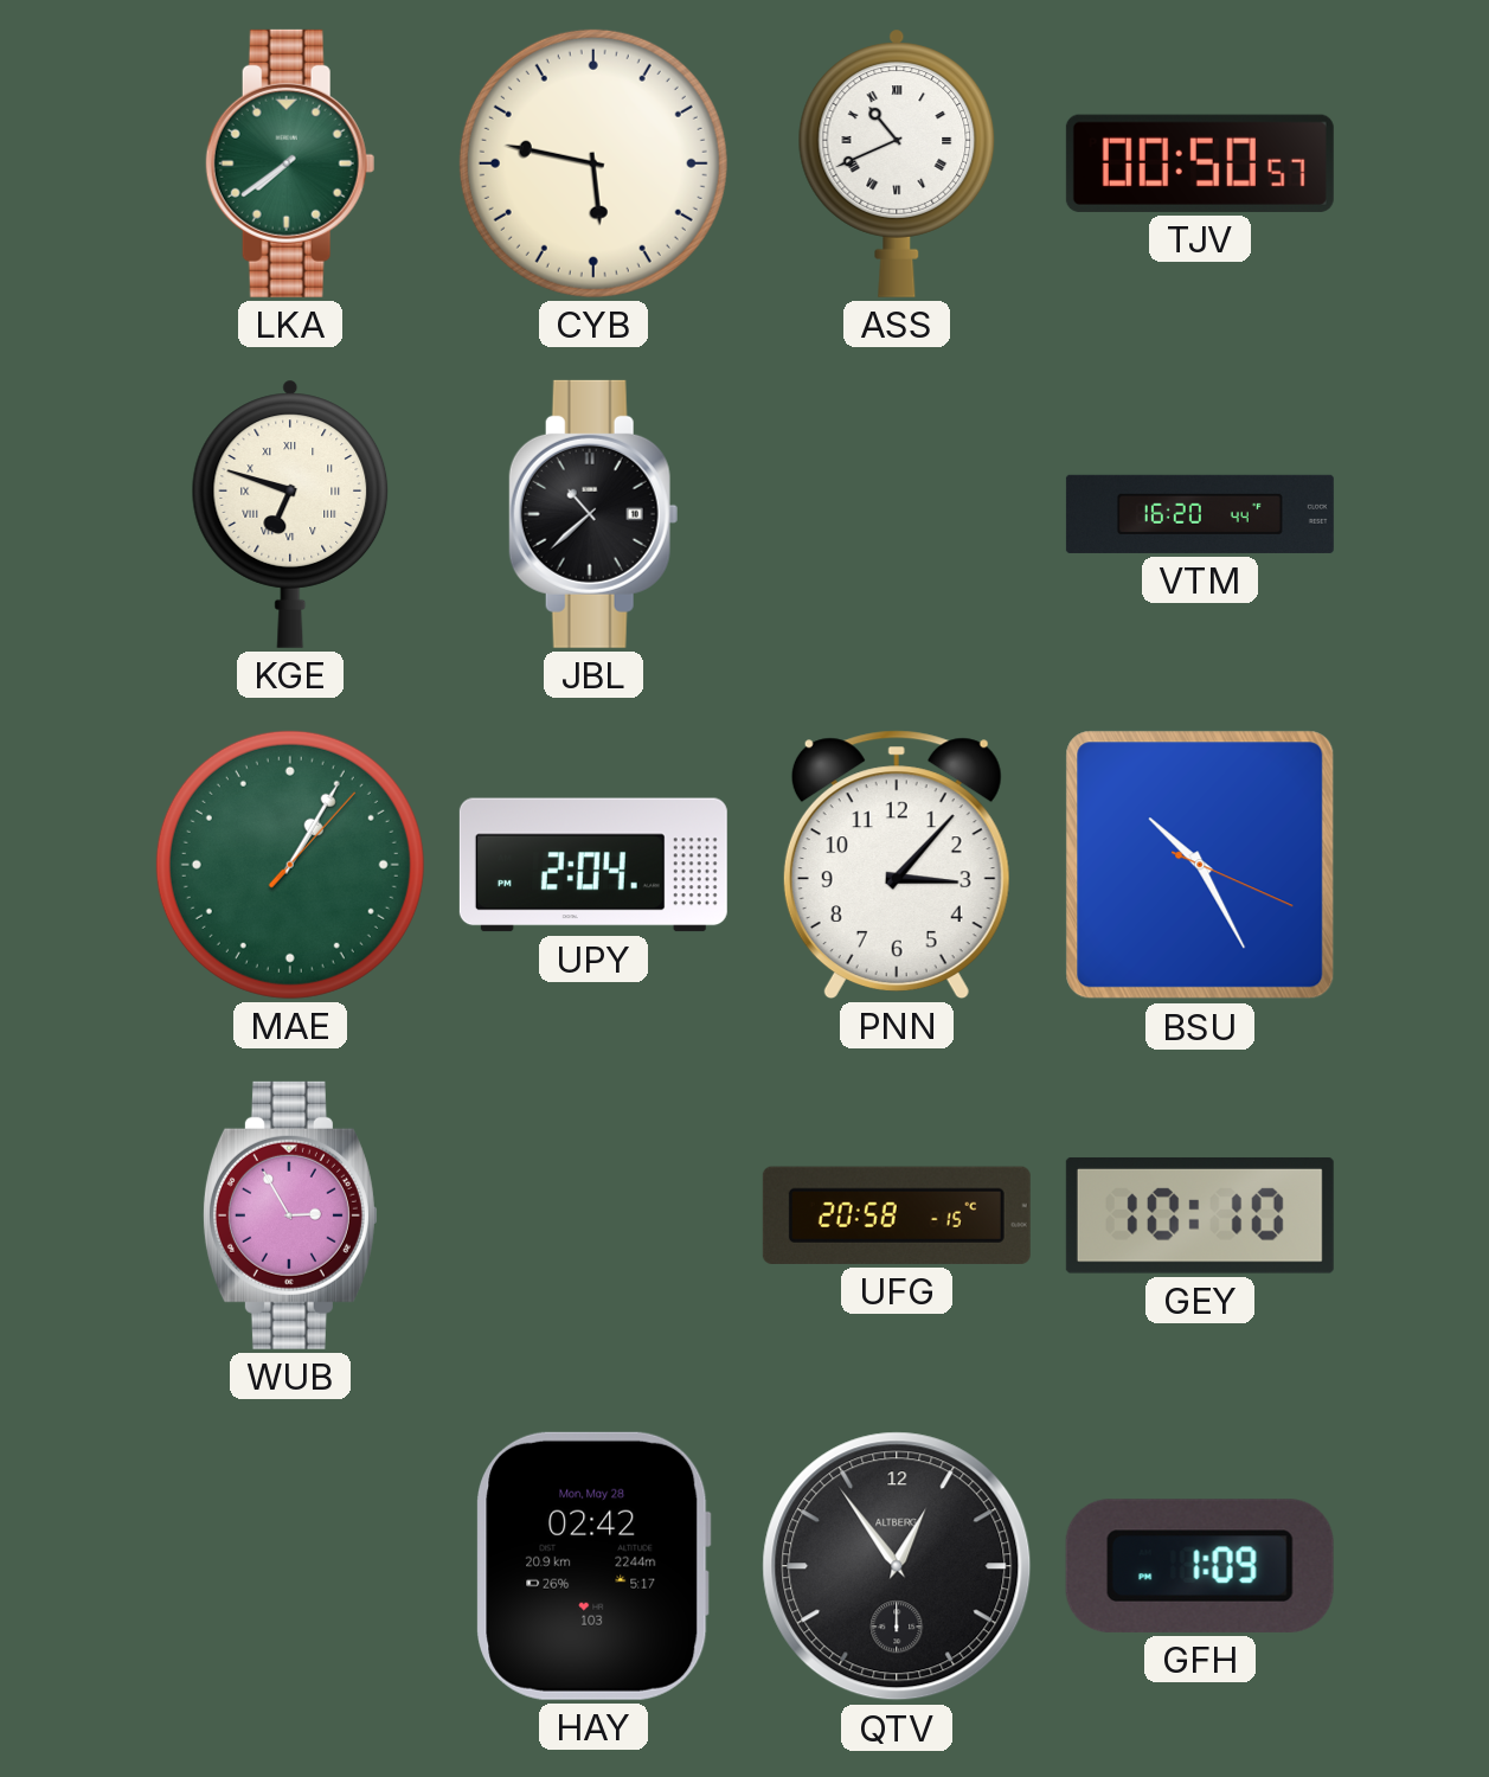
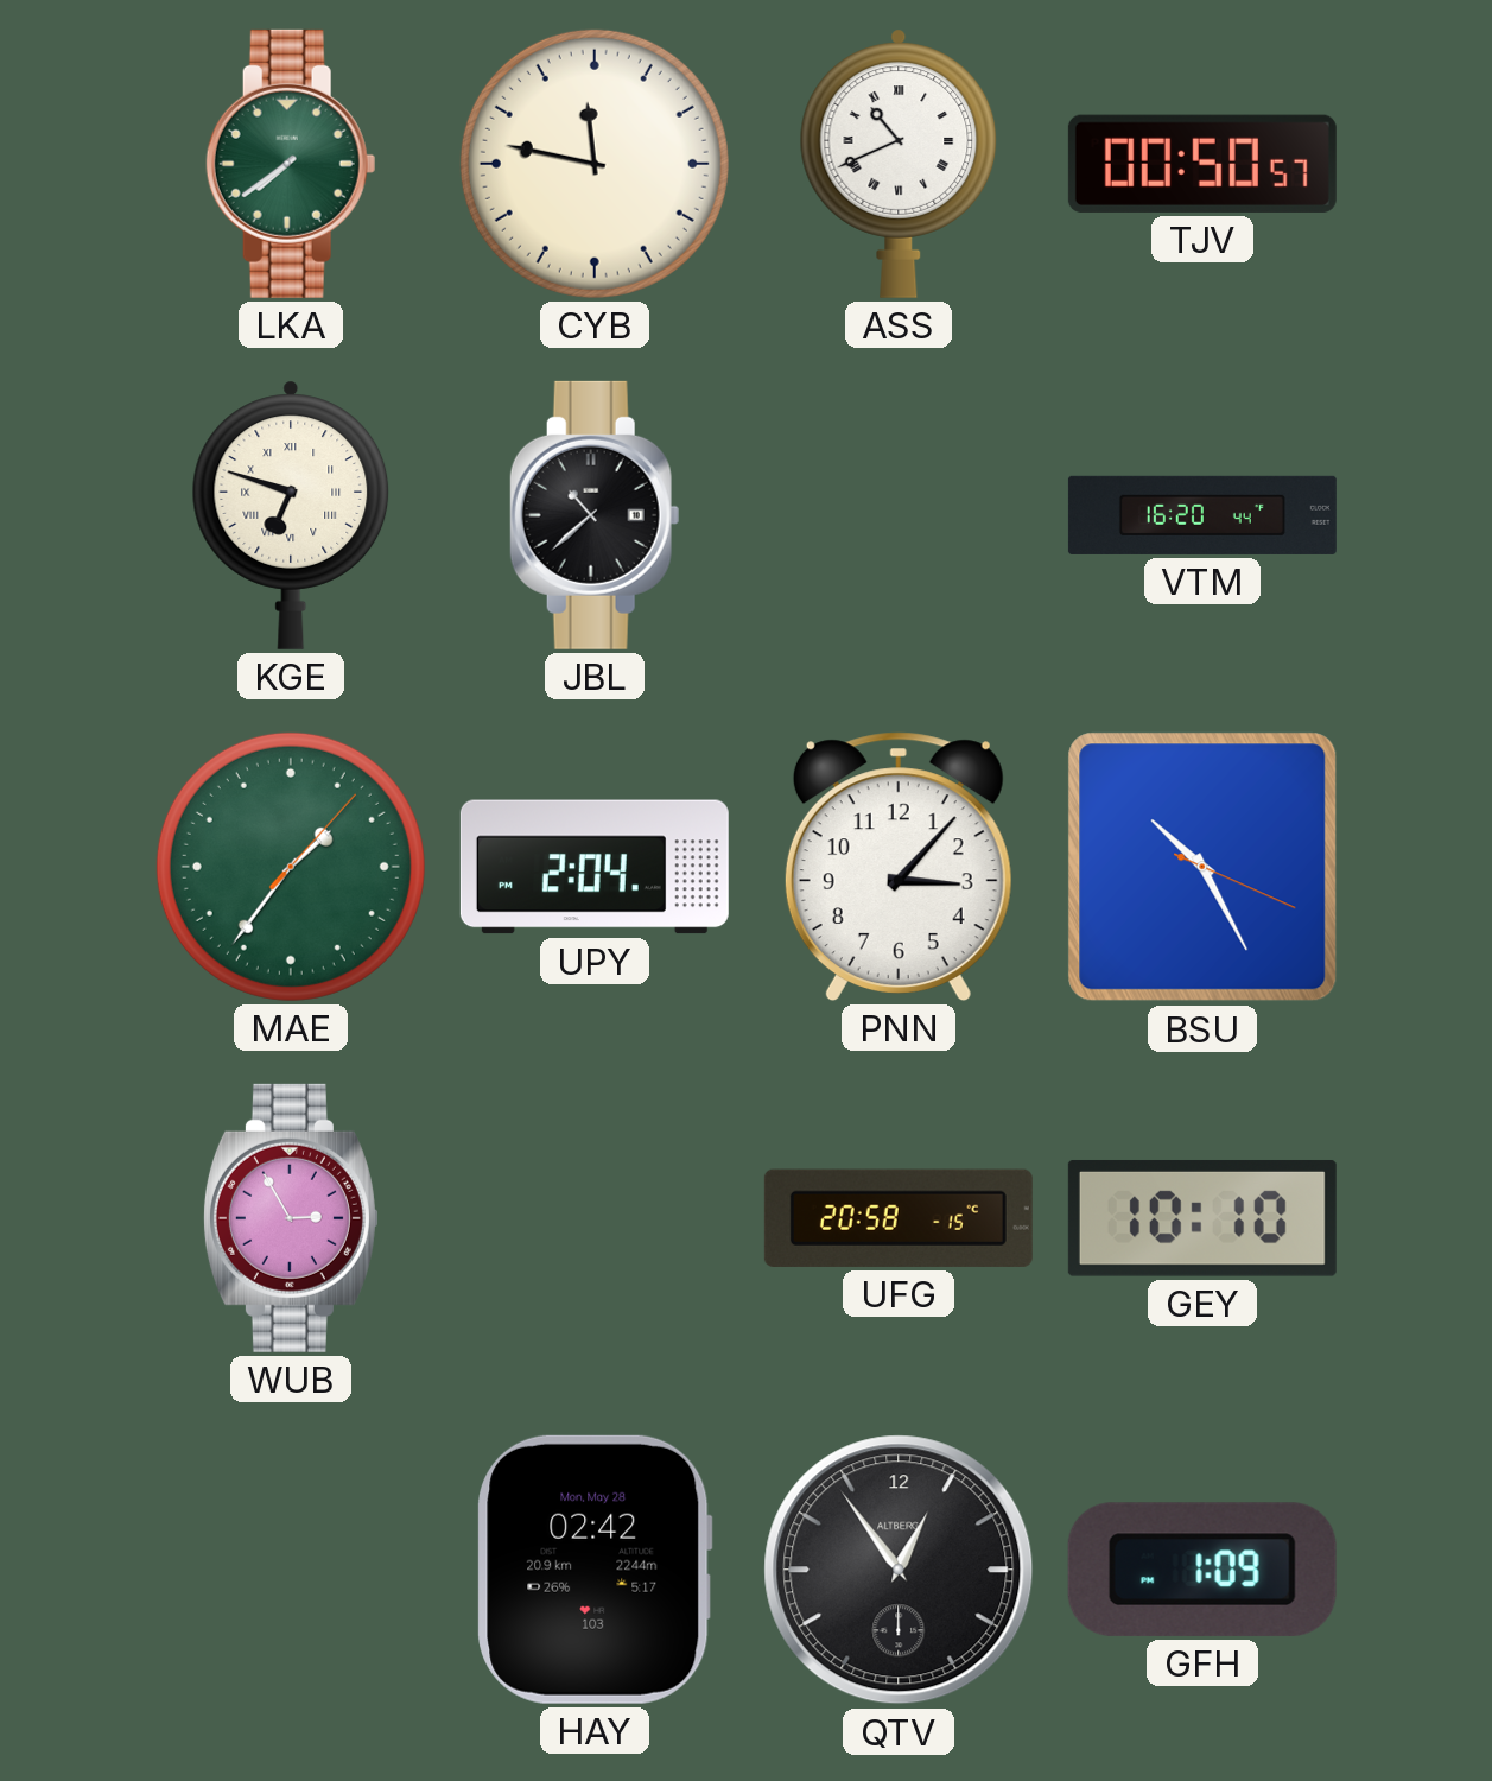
CYB: 5:47 -> 11:47 (595, 164)
MAE: 1:05 -> 1:36 (291, 867)
